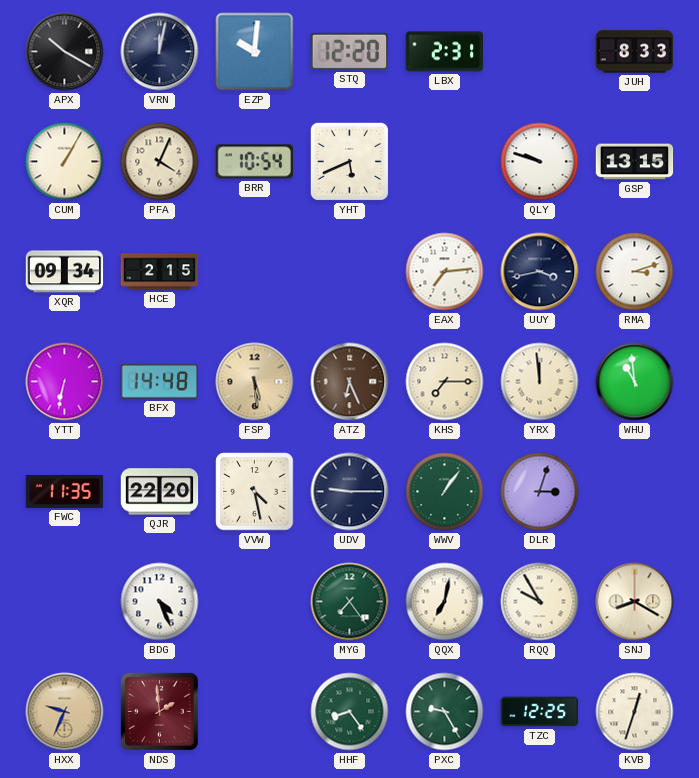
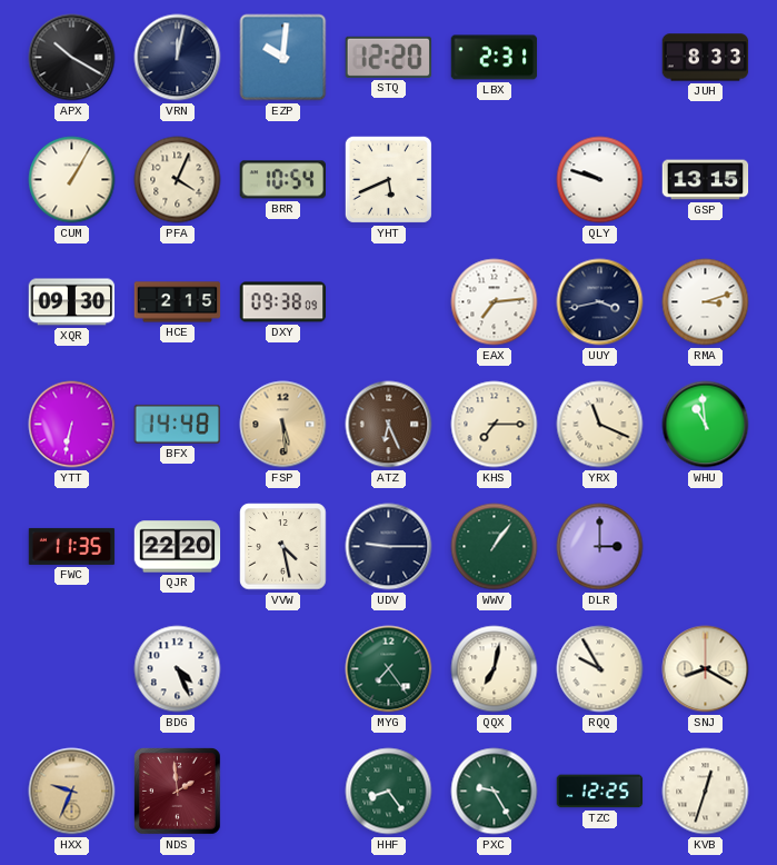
XQR: 09:34 -> 09:30 (72, 302)
DXY: none -> 09:38 (283, 302)
YRX: 11:59 -> 11:19 (600, 425)
DLR: 3:03 -> 3:00 (600, 547)
